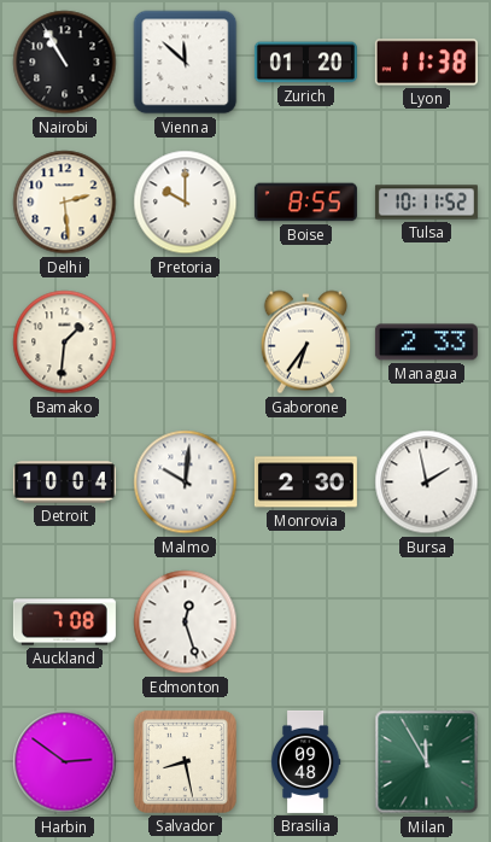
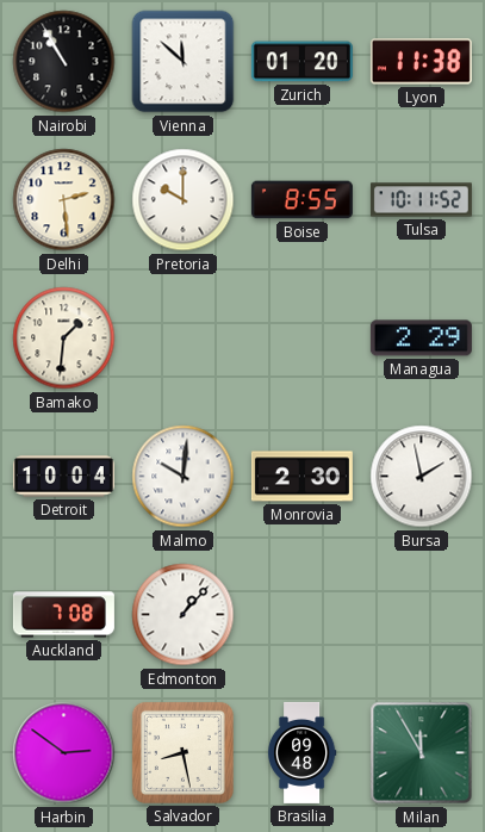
Gaborone: 6:36 -> none (305, 343)
Managua: 2:33 -> 2:29 (421, 339)
Edmonton: 12:27 -> 1:07 (184, 615)
